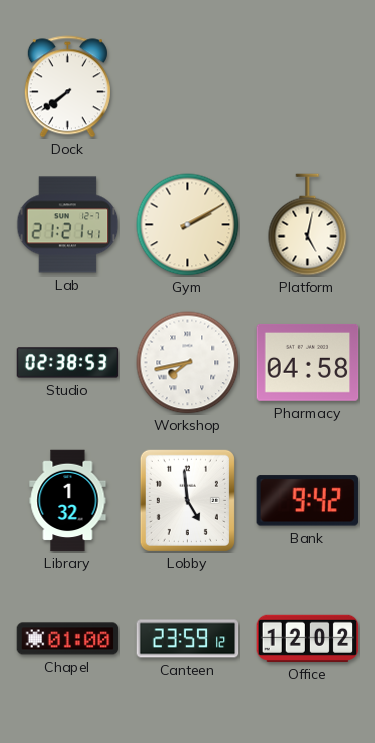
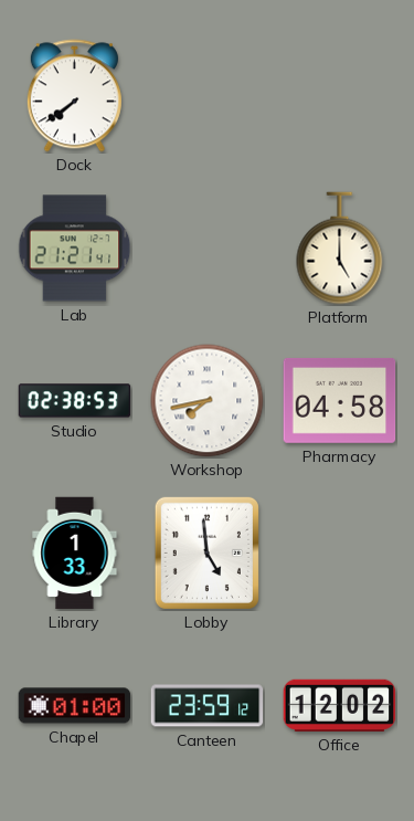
Gym: 2:10 -> none (188, 225)
Platform: 5:02 -> 5:00 (340, 249)
Library: 1:32 -> 1:33 (75, 554)
Bank: 9:42 -> none (307, 501)
